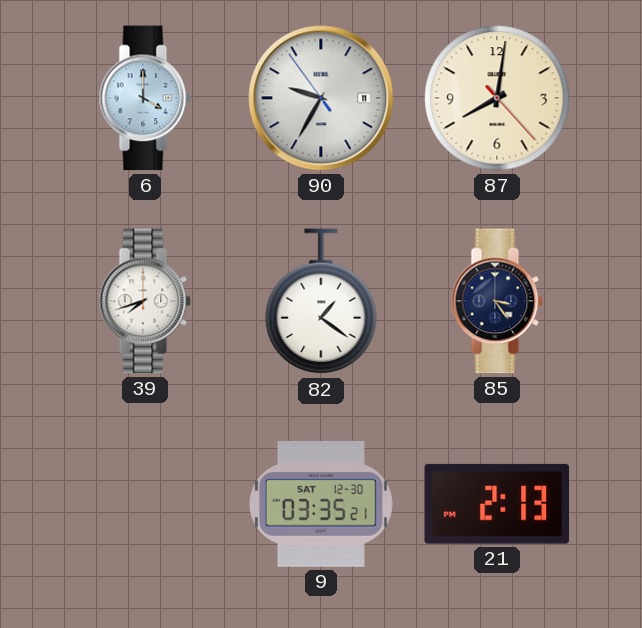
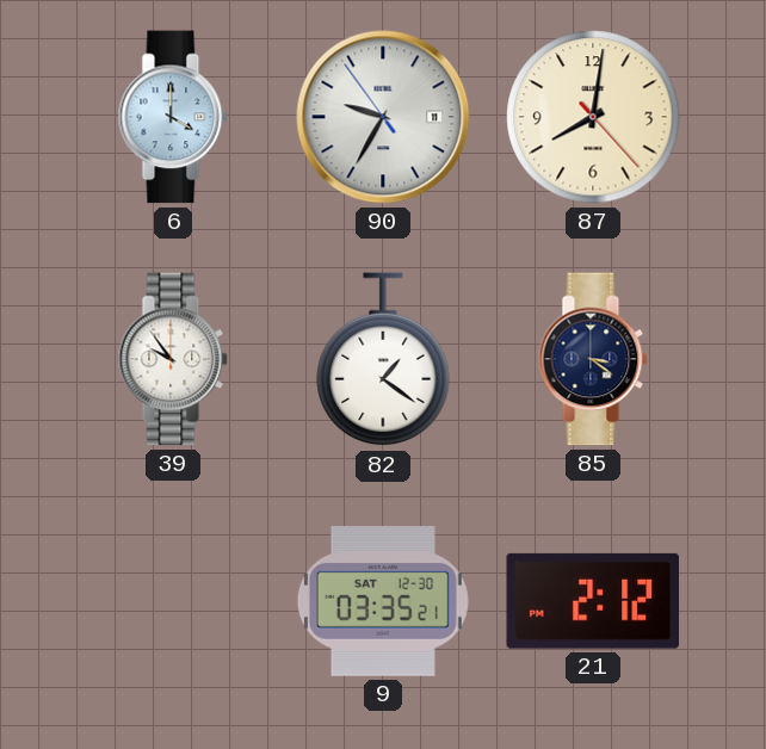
39: 7:42 -> 9:54 (173, 359)
85: 3:24 -> 3:21 (593, 359)
21: 2:13 -> 2:12 (592, 601)
